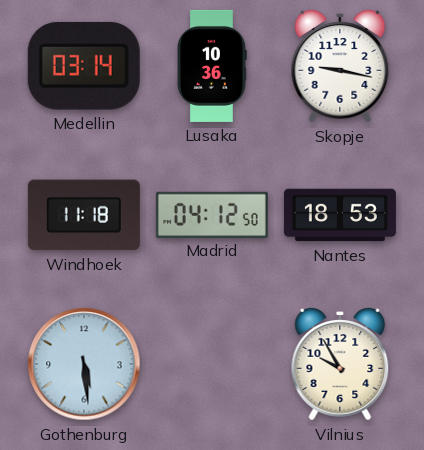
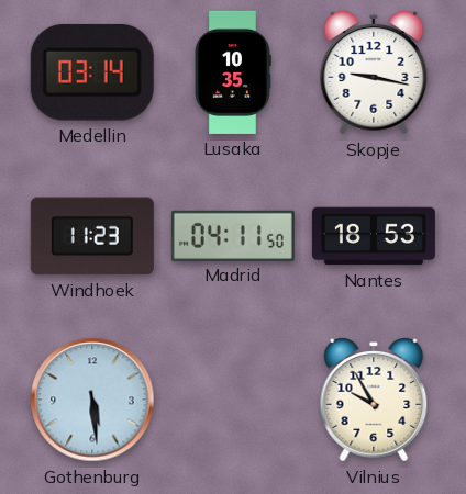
Lusaka: 10:36 -> 10:35 (233, 72)
Windhoek: 11:18 -> 11:23 (92, 236)
Madrid: 04:12 -> 04:11 (233, 235)
